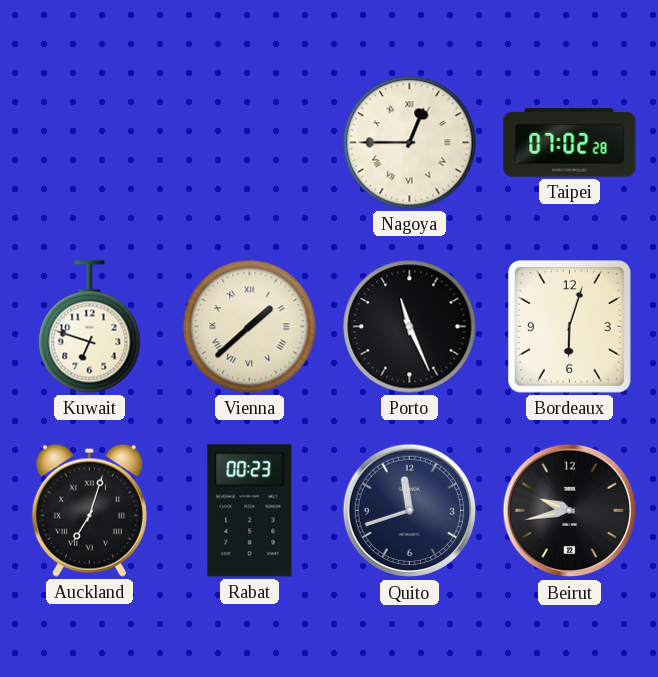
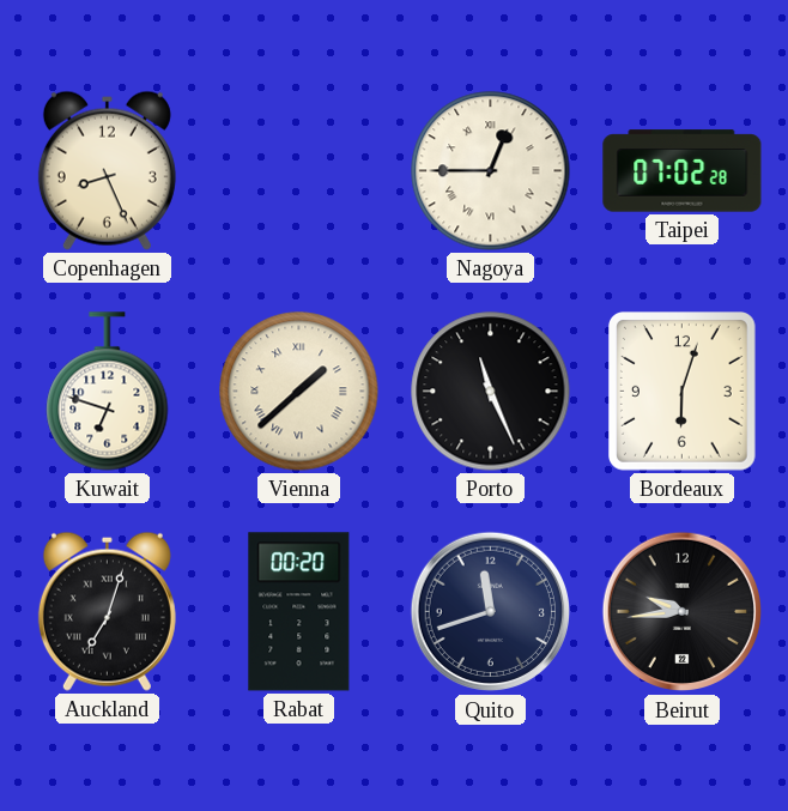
Copenhagen: none -> 8:26 (107, 170)
Rabat: 00:23 -> 00:20 (299, 612)
Beirut: 9:43 -> 9:44 (681, 612)
